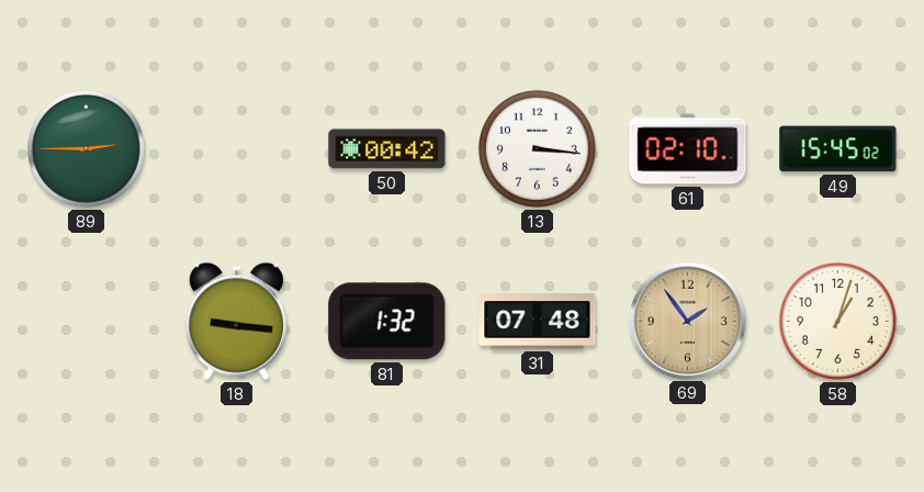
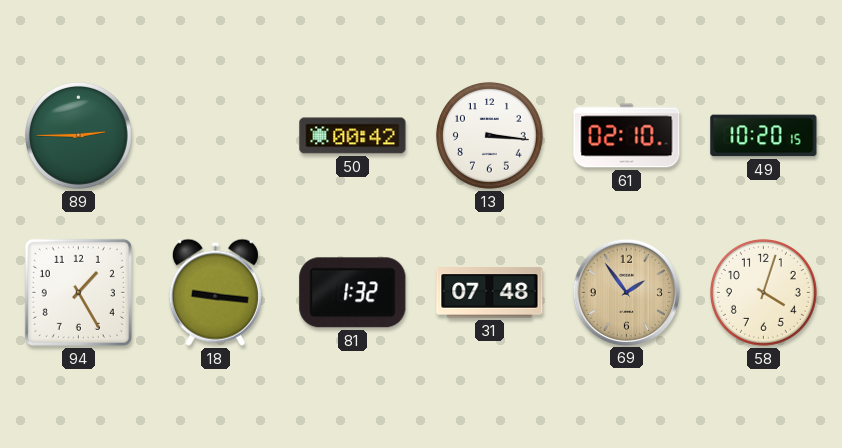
49: 15:45 -> 10:20 (764, 136)
94: none -> 1:25 (78, 292)
58: 1:03 -> 4:03 (763, 292)
